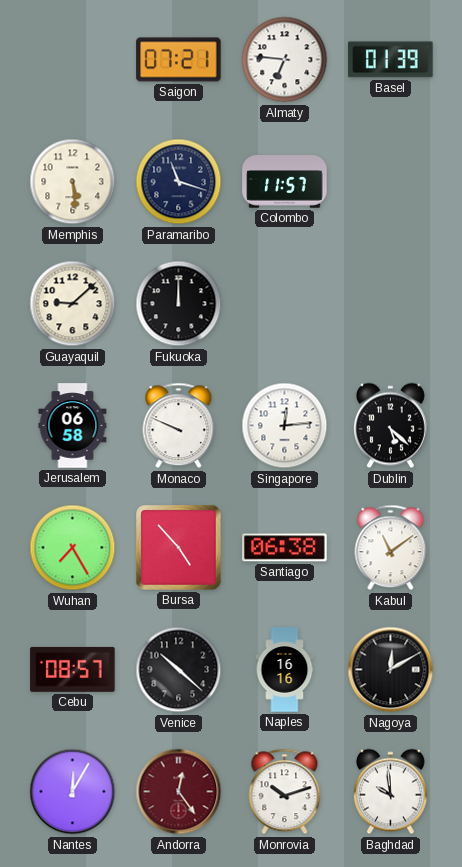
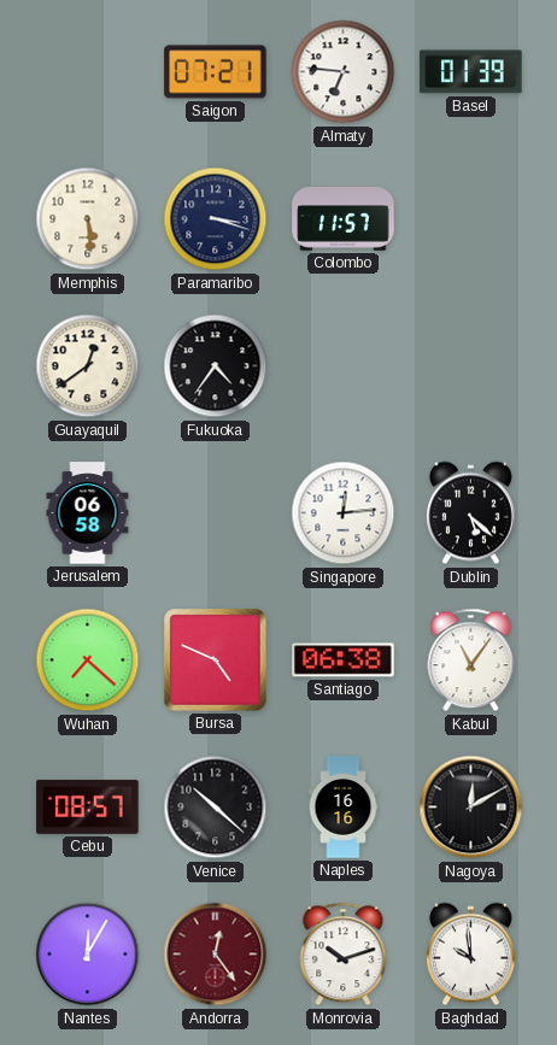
Paramaribo: 11:18 -> 3:18 (216, 219)
Guayaquil: 9:08 -> 12:39 (88, 366)
Fukuoka: 12:00 -> 4:36 (216, 366)
Monaco: 9:49 -> none (179, 426)
Wuhan: 7:25 -> 7:22 (88, 661)
Bursa: 4:53 -> 4:49 (216, 661)
Kabul: 11:09 -> 11:06 (471, 661)
